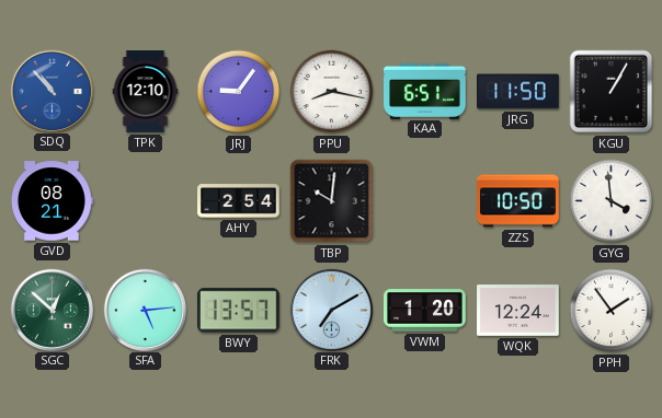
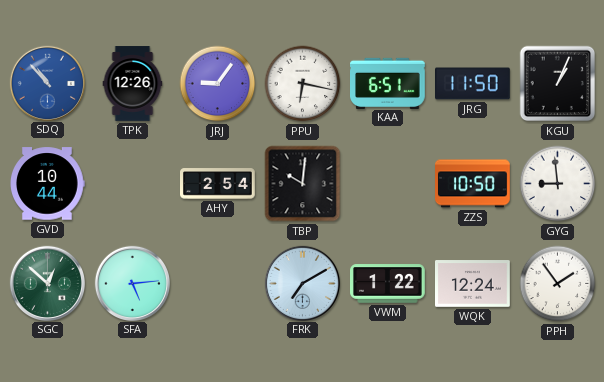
TPK: 12:10 -> 12:26 (133, 84)
PPU: 8:17 -> 6:17 (303, 84)
KGU: 1:05 -> 1:04 (558, 84)
GVD: 08:21 -> 10:44 (47, 184)
GYG: 3:59 -> 8:59 (558, 184)
BWY: 13:57 -> none (238, 311)
VWM: 1:20 -> 1:22 (388, 284)
